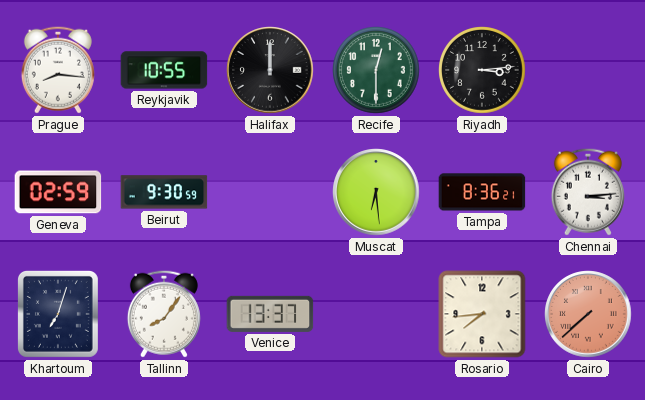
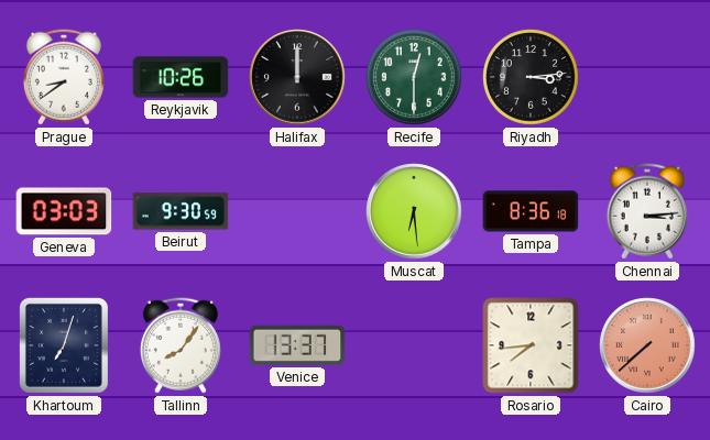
Prague: 8:16 -> 8:39 (64, 77)
Reykjavik: 10:55 -> 10:26 (181, 77)
Geneva: 02:59 -> 03:03 (64, 211)
Tampa: 8:36:21 -> 8:36:18 (531, 211)
